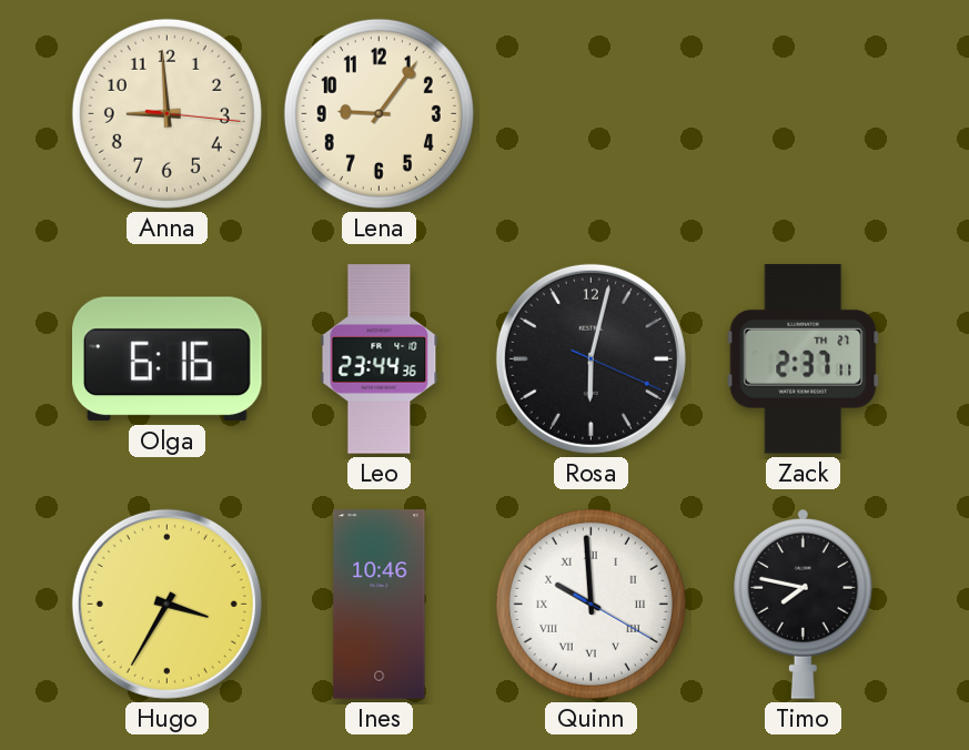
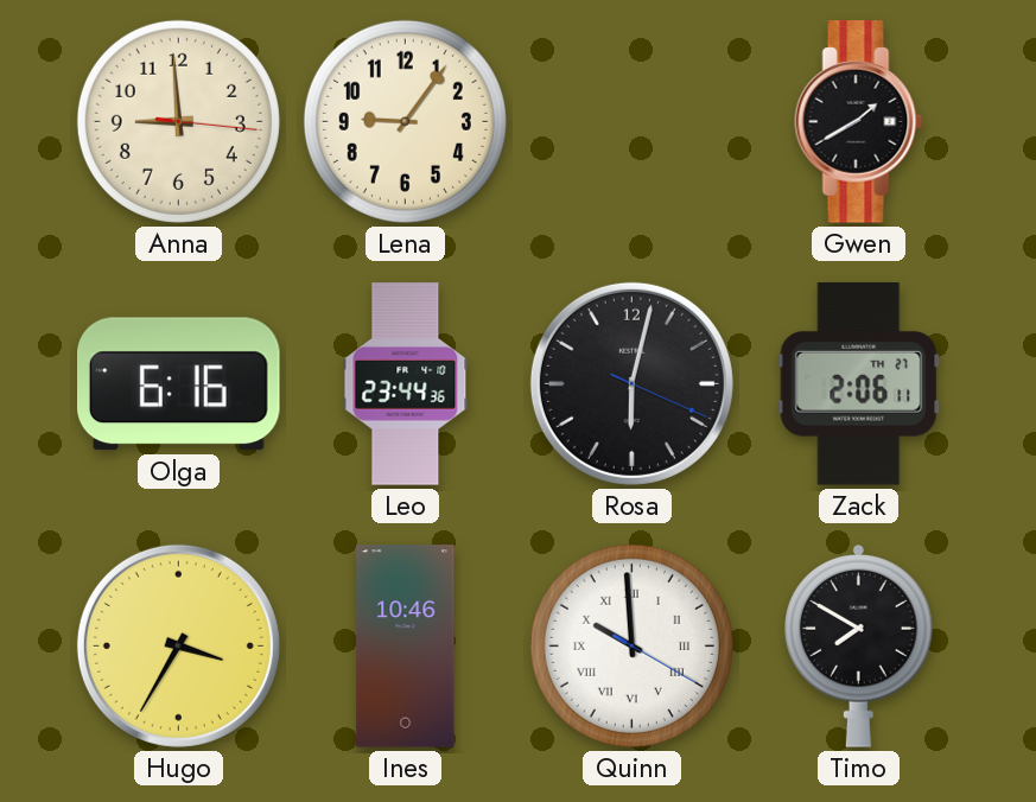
Gwen: none -> 1:40 (859, 122)
Zack: 2:37 -> 2:06 (859, 384)
Timo: 7:47 -> 7:50 (859, 647)
